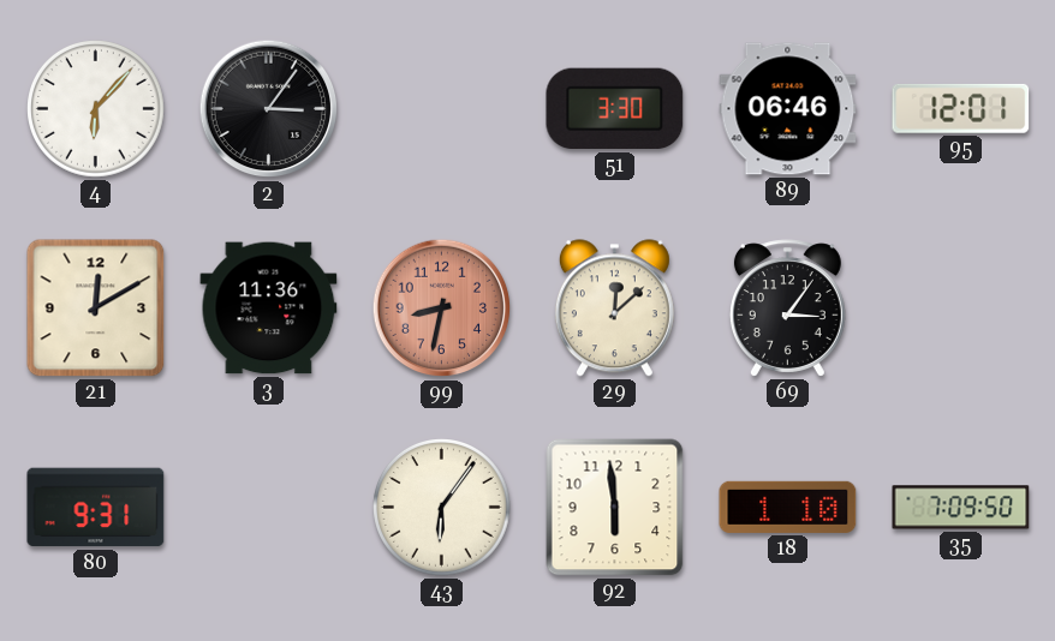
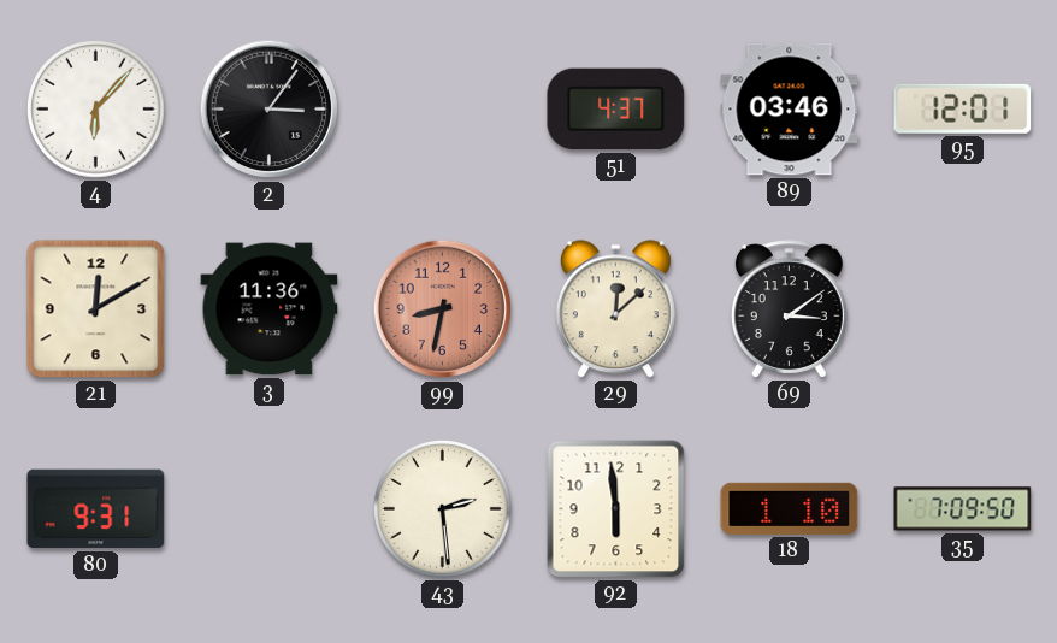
51: 3:30 -> 4:37 (616, 110)
89: 06:46 -> 03:46 (790, 110)
69: 3:06 -> 3:09 (789, 309)
43: 6:06 -> 2:29 (443, 509)
